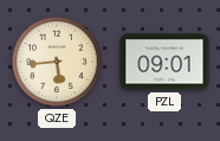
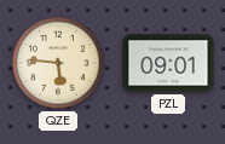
QZE: 5:44 -> 5:46 (59, 64)
